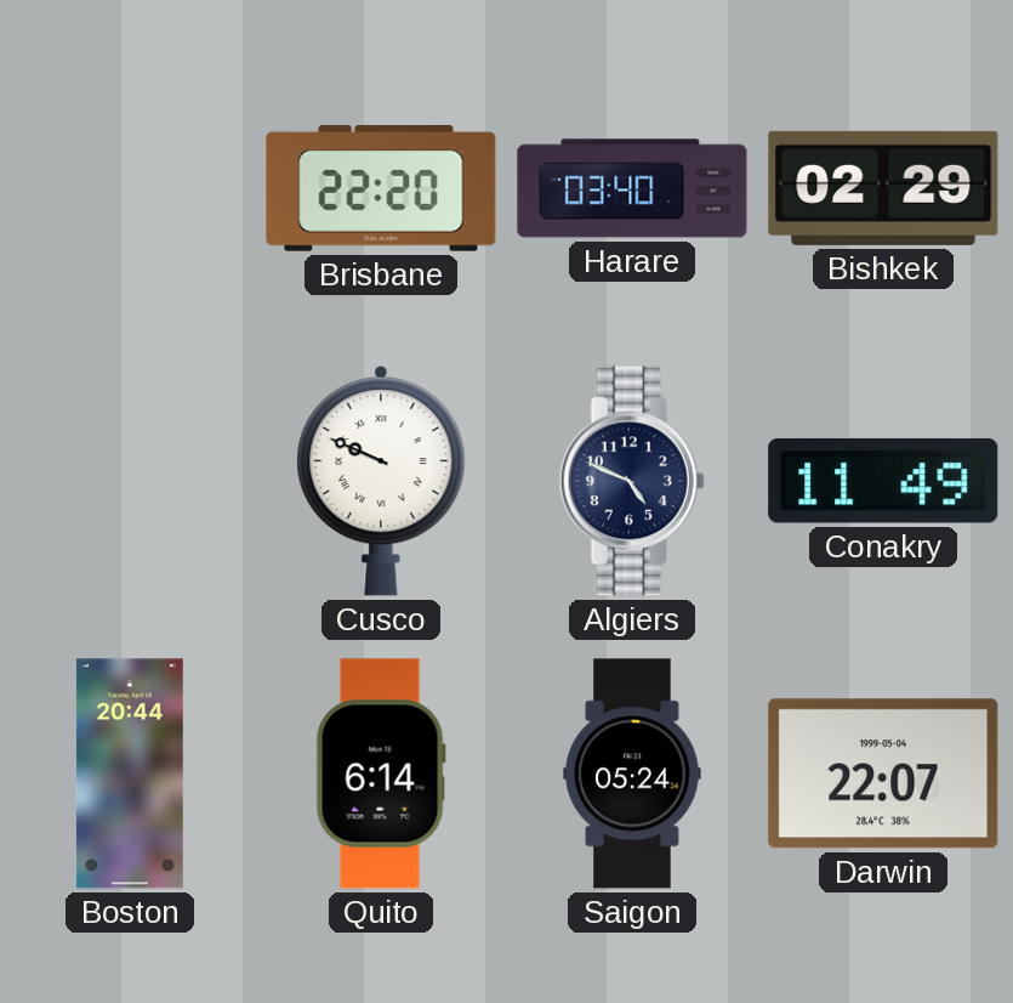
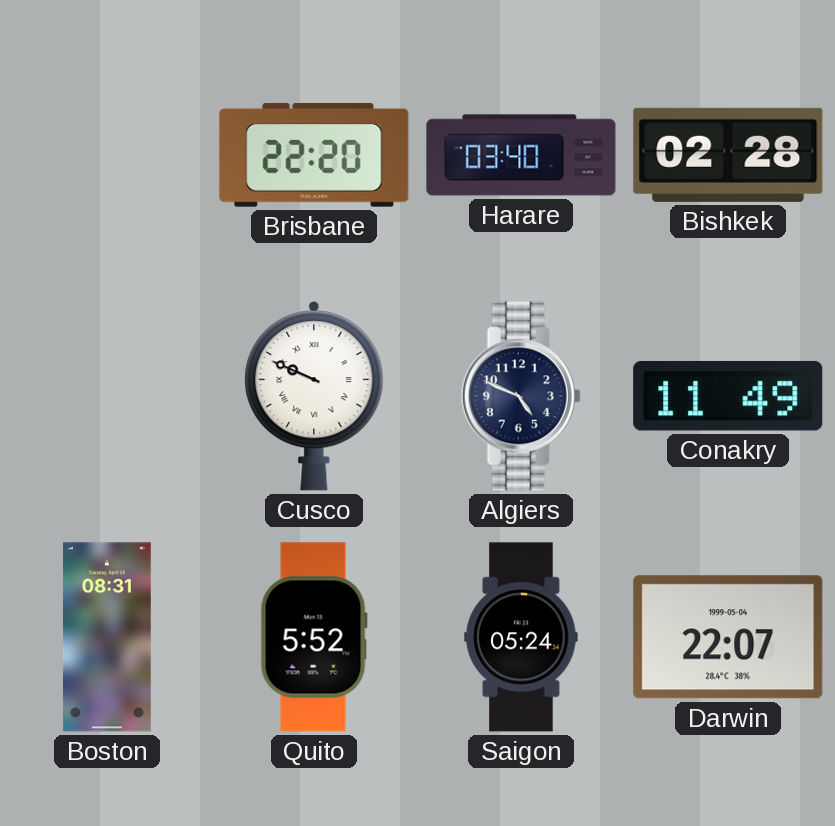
Bishkek: 02:29 -> 02:28 (728, 155)
Boston: 20:44 -> 08:31 (107, 637)
Quito: 6:14 -> 5:52 (314, 637)
